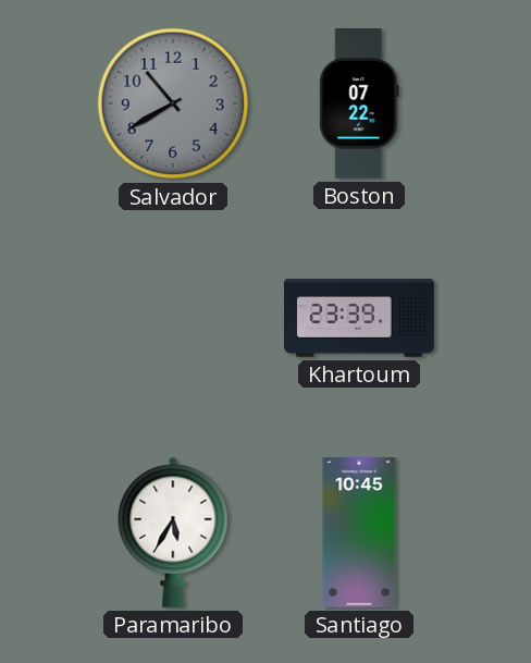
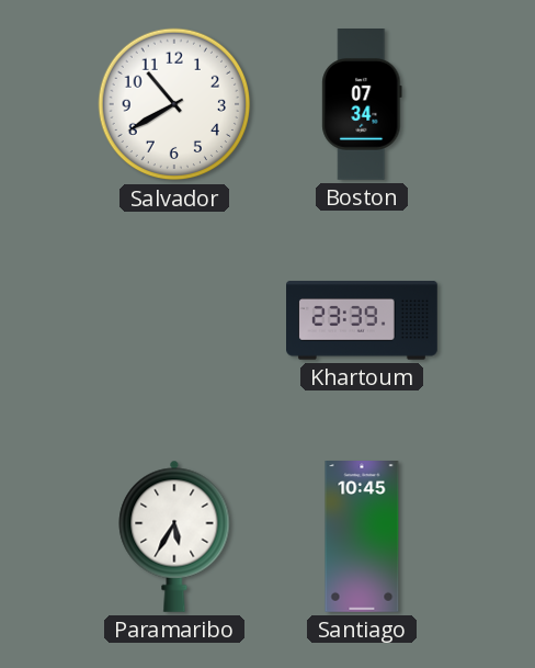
Salvador dial: grey -> white (174, 104)
Boston: 07:22 -> 07:34 (362, 105)
